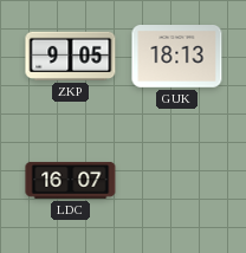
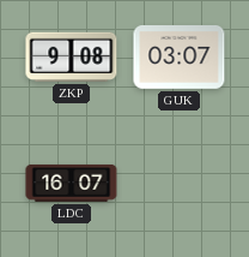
ZKP: 9:05 -> 9:08 (72, 56)
GUK: 18:13 -> 03:07 (180, 58)
